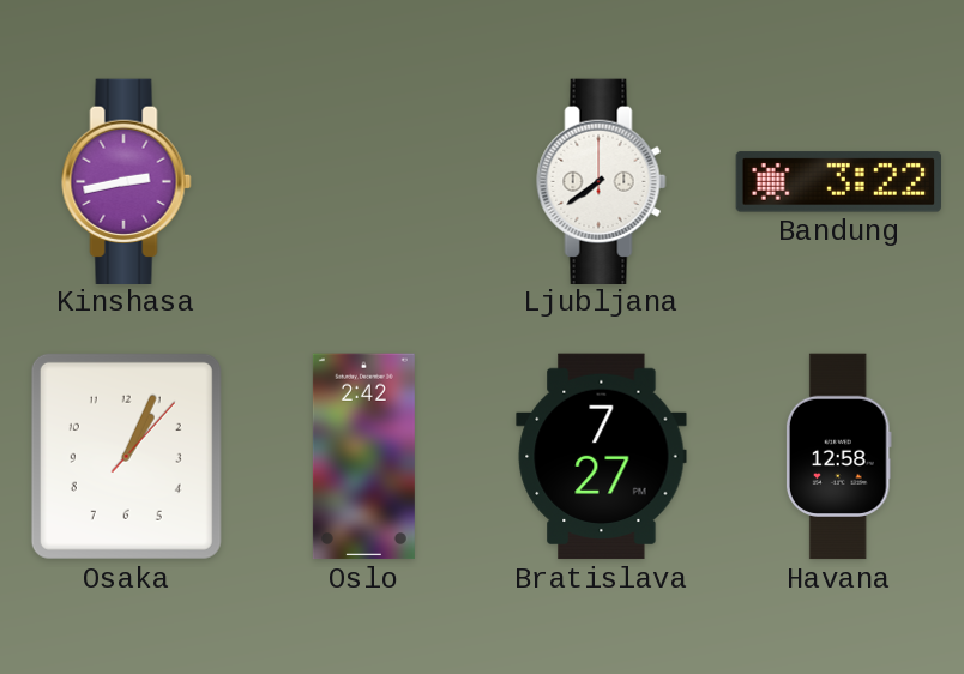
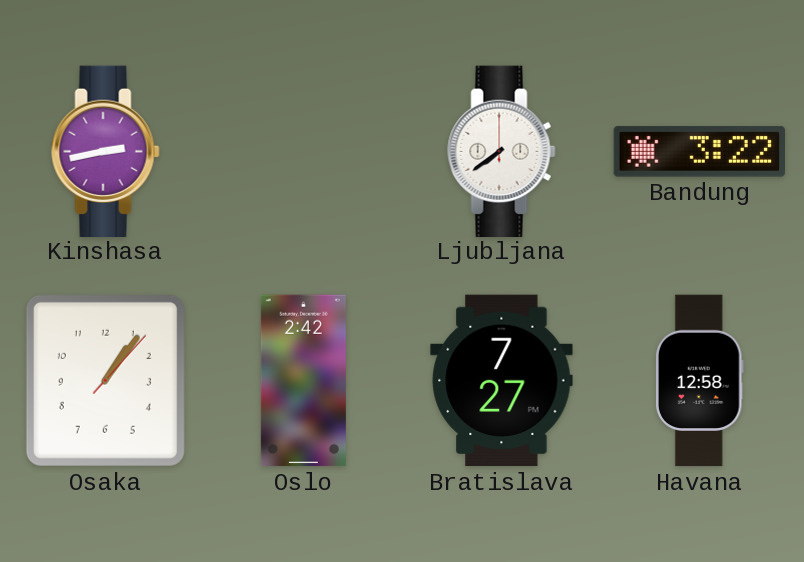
Osaka: 1:04 -> 1:06 (105, 380)
